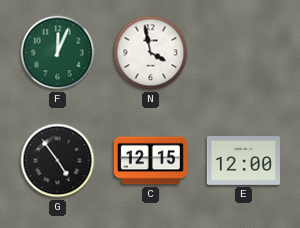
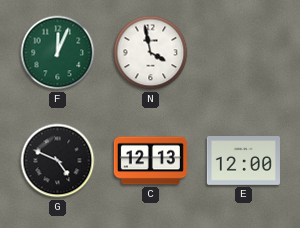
G: 4:54 -> 4:49 (58, 161)
C: 12:15 -> 12:13 (150, 161)
